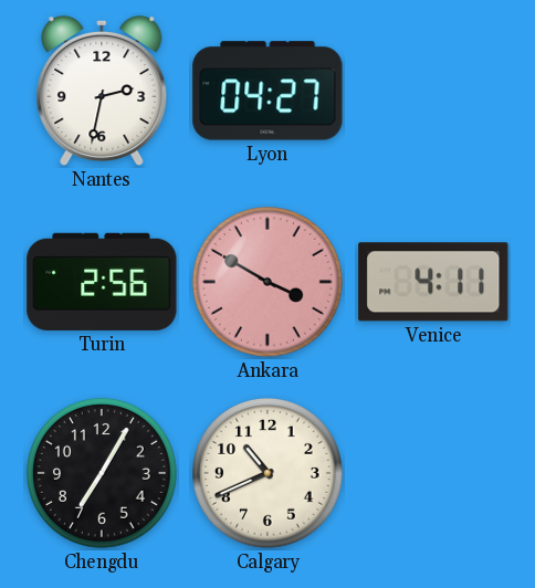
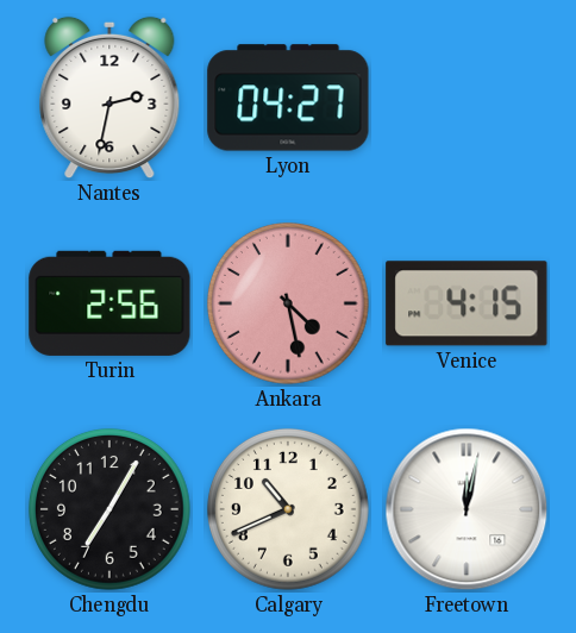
Ankara: 3:50 -> 4:28 (288, 303)
Venice: 4:11 -> 4:15 (467, 303)
Freetown: none -> 12:02 (467, 509)
